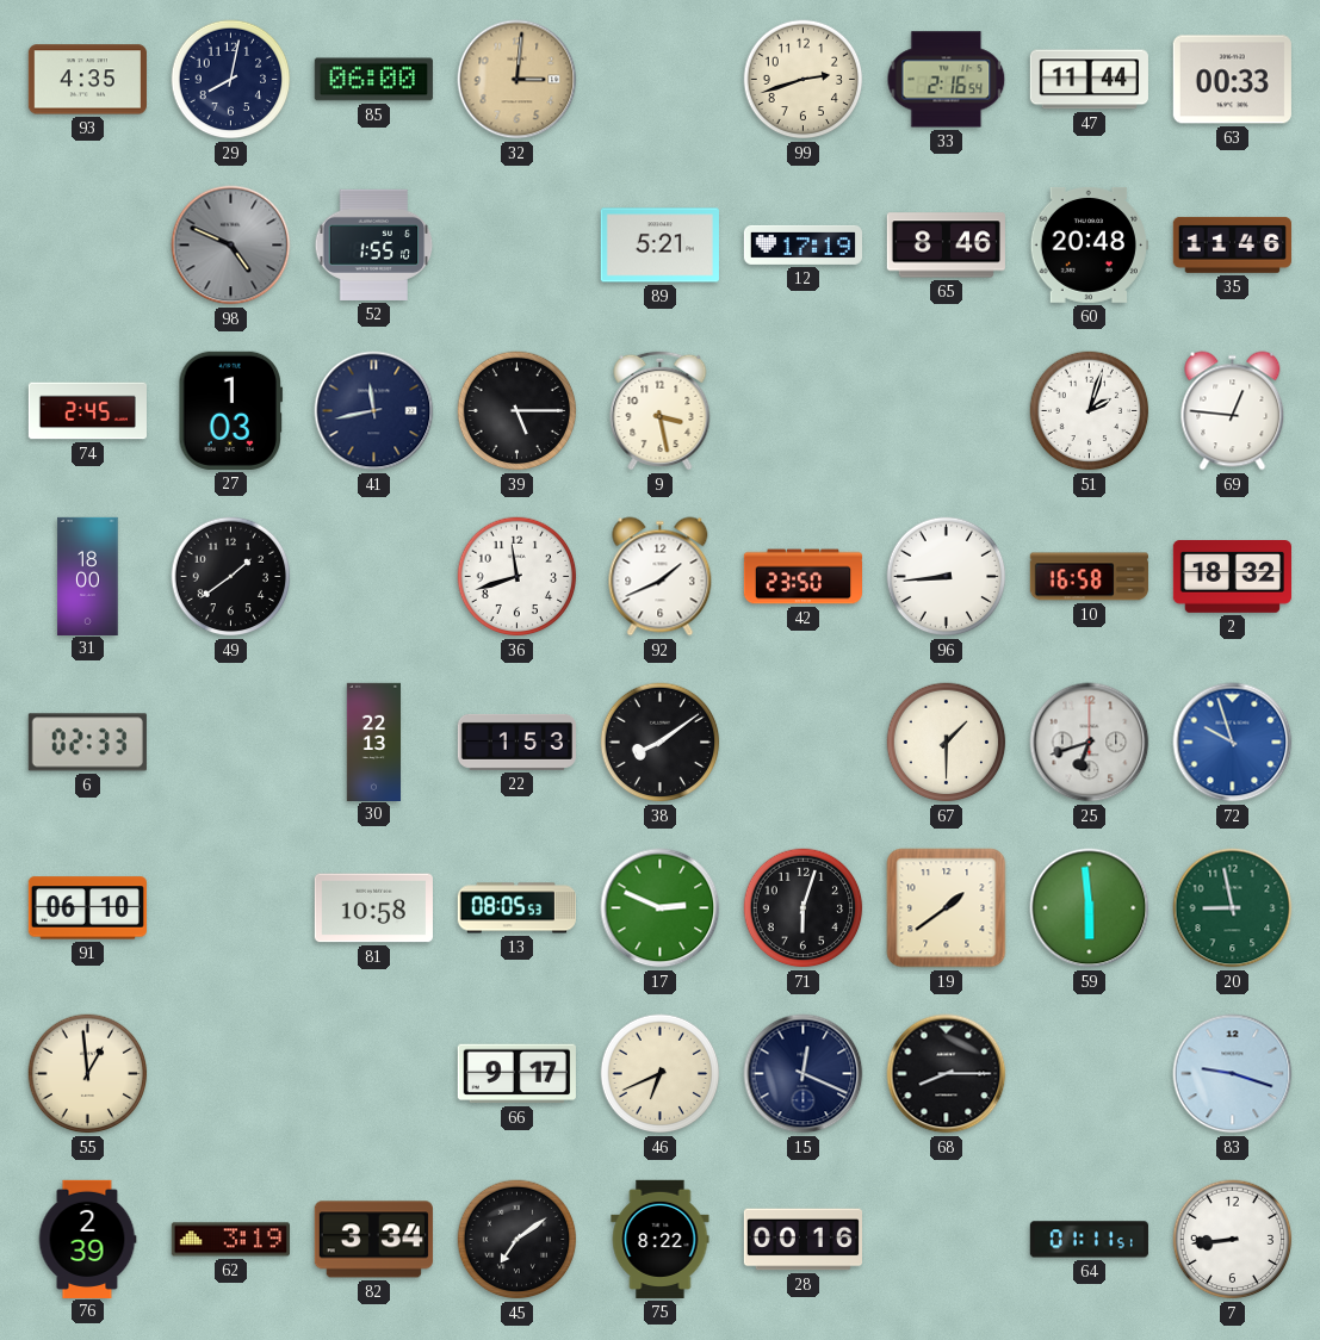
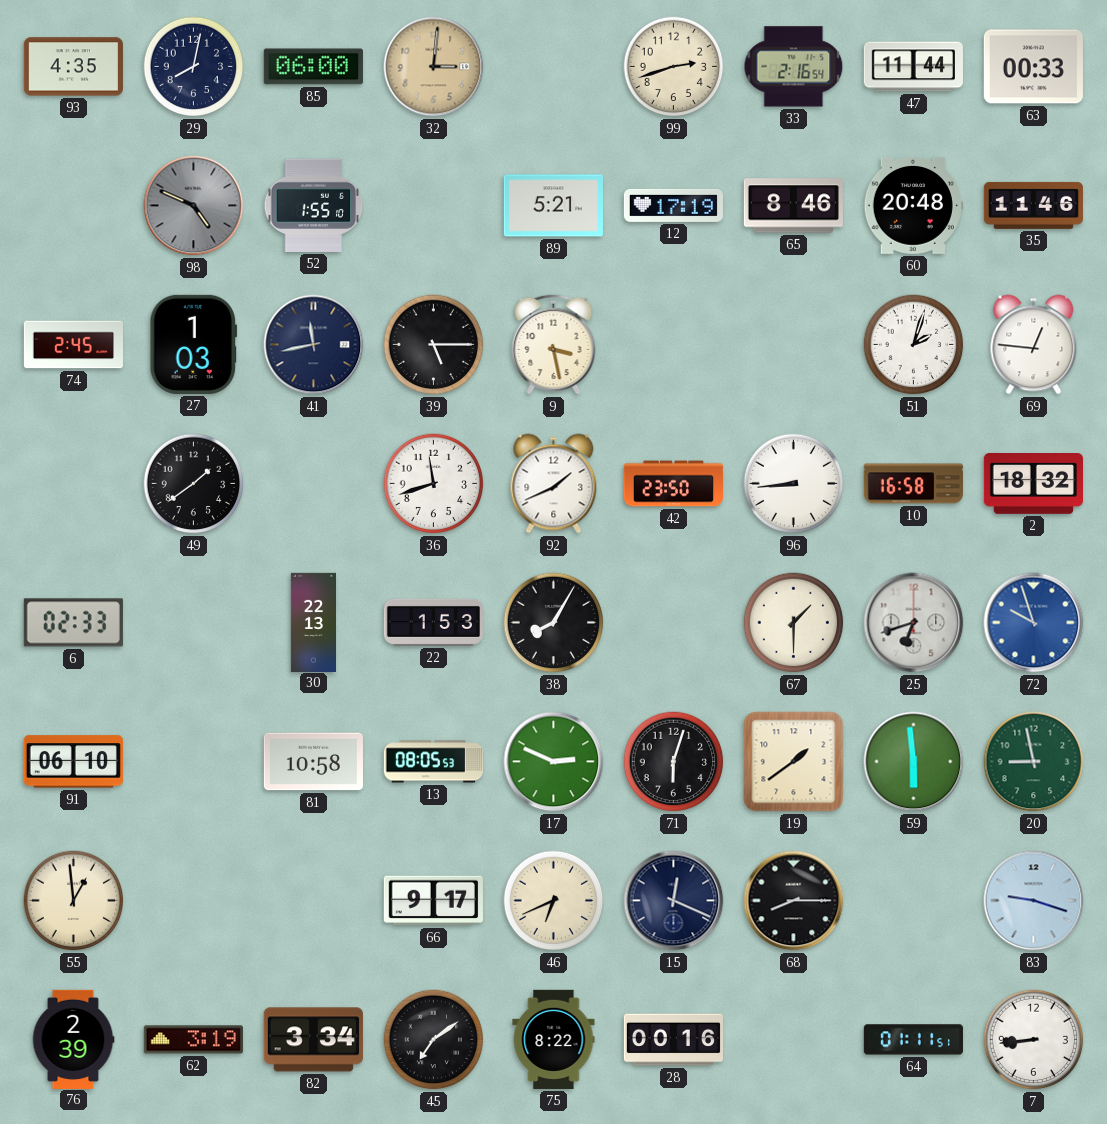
31: 18:00 -> none (88, 576)
38: 8:09 -> 8:05 (554, 623)
